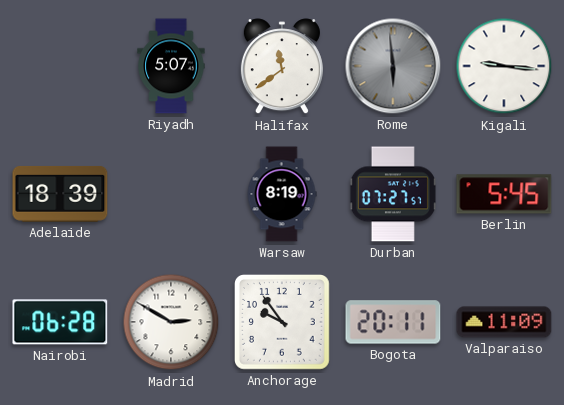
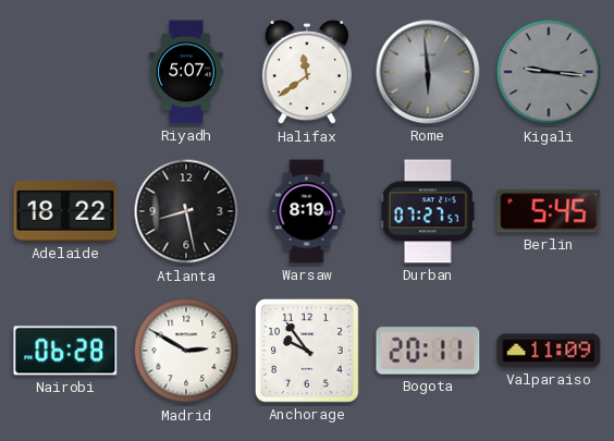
Kigali dial: white -> grey (549, 72)
Adelaide: 18:39 -> 18:22 (65, 211)
Atlanta: none -> 8:28 (186, 211)
